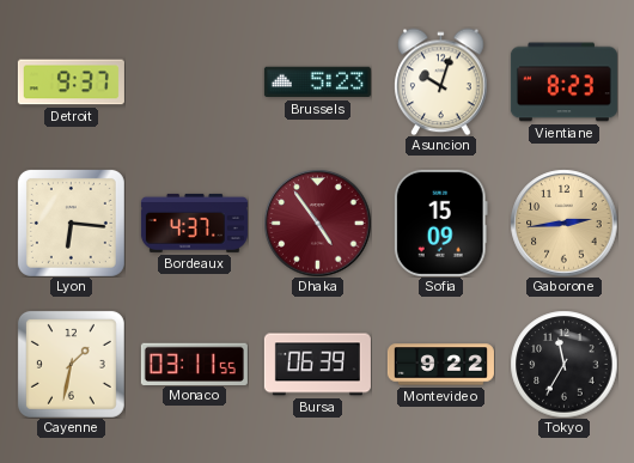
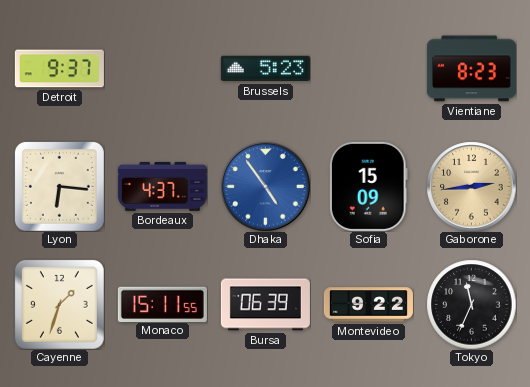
Asuncion: 10:03 -> none (441, 81)
Dhaka dial: burgundy -> blue (265, 186)
Cayenne: 1:32 -> 1:33 (59, 304)
Monaco: 03:11 -> 15:11 (162, 304)
Tokyo: 11:35 -> 11:34 (471, 304)
